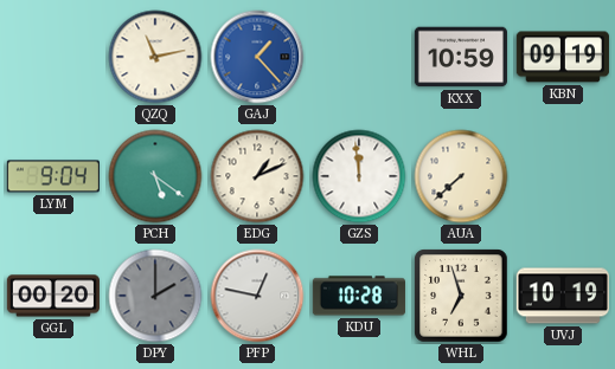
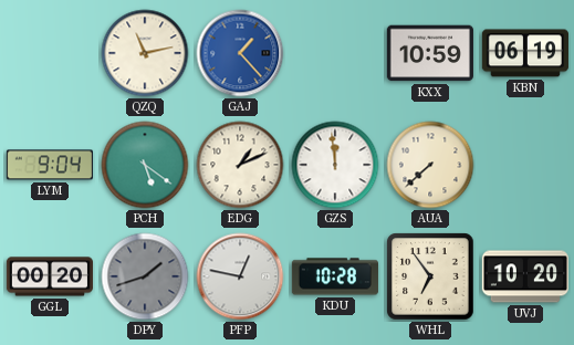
KBN: 09:19 -> 06:19 (525, 53)
DPY: 2:00 -> 1:42 (145, 276)
WHL: 6:57 -> 6:54 (430, 276)
UVJ: 10:19 -> 10:20 (525, 276)
